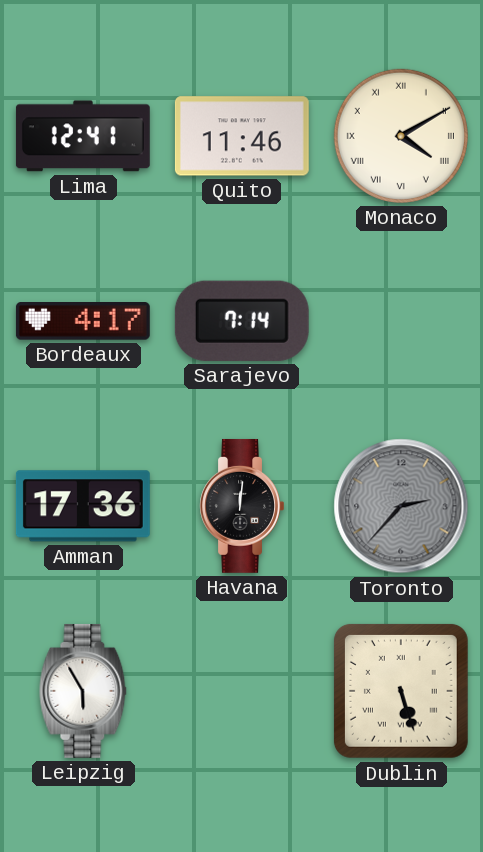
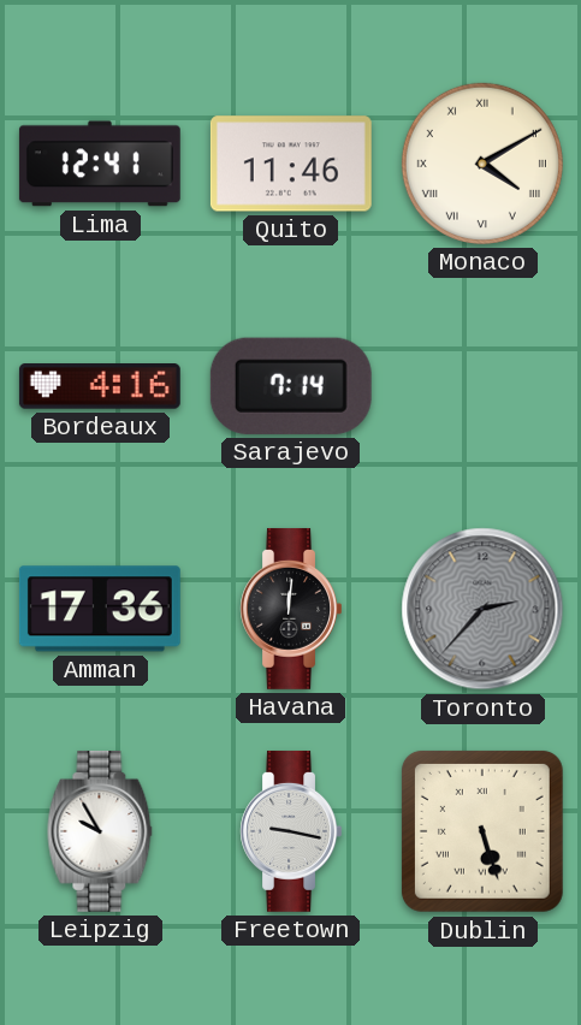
Bordeaux: 4:17 -> 4:16 (100, 386)
Leipzig: 5:55 -> 9:55 (100, 831)
Freetown: none -> 9:17 (291, 831)
